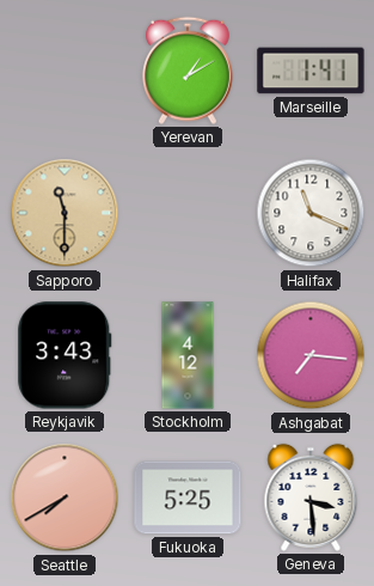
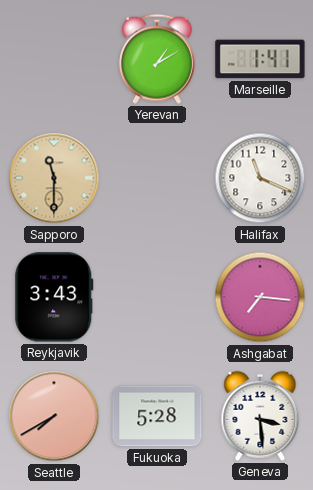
Stockholm: 4:12 -> none (188, 355)
Fukuoka: 5:25 -> 5:28 (157, 416)
